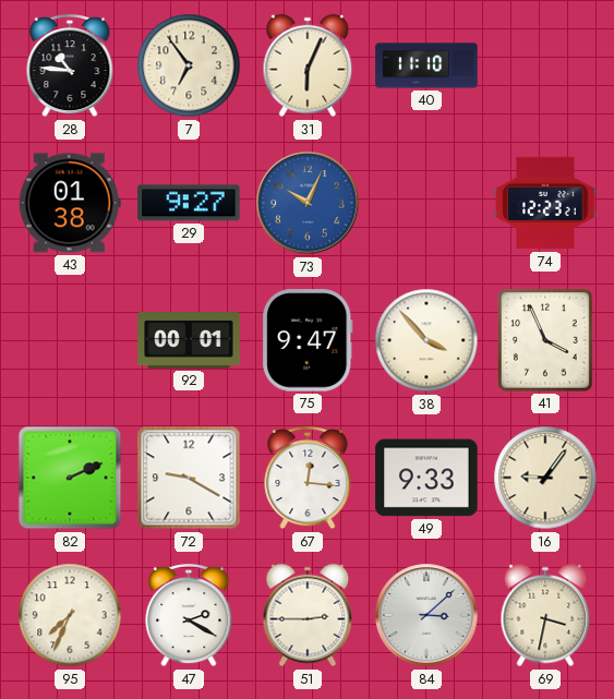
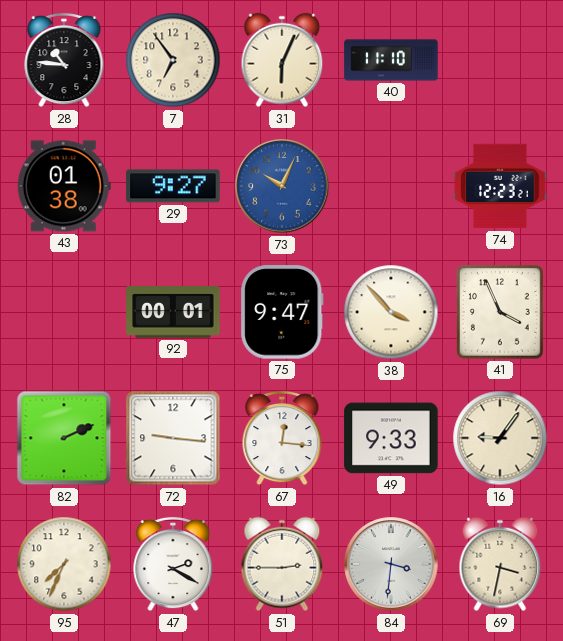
72: 9:20 -> 9:16 (173, 438)
84: 3:08 -> 3:31 (391, 564)
